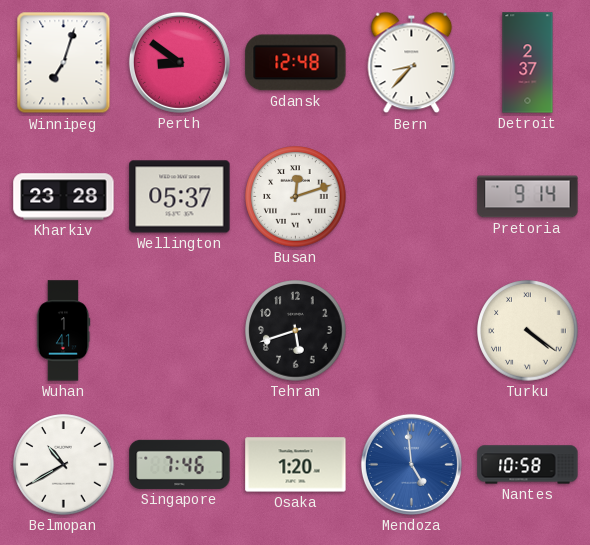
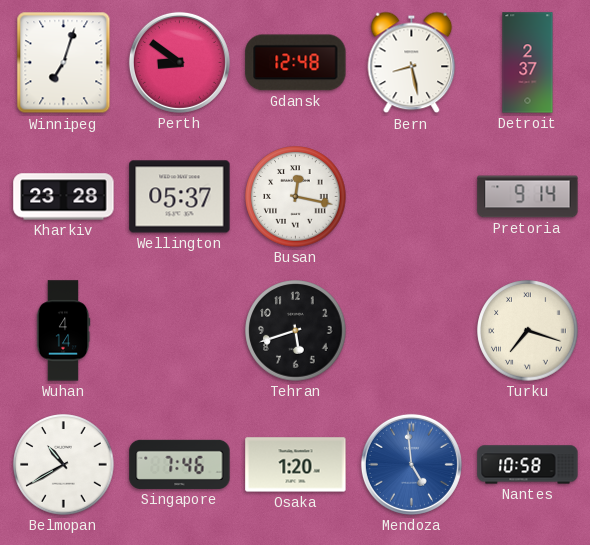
Bern: 8:37 -> 8:28 (412, 63)
Busan: 12:12 -> 12:17 (296, 197)
Wuhan: 1:41 -> 4:14 (63, 331)
Turku: 4:21 -> 7:18 (528, 331)
